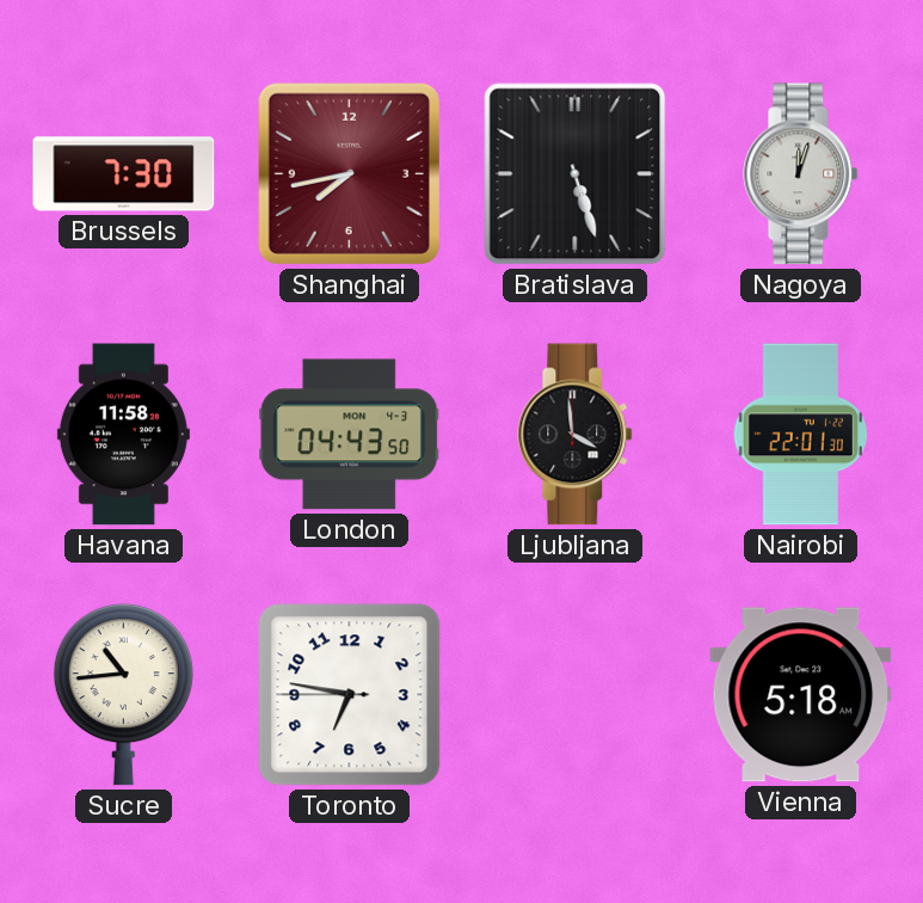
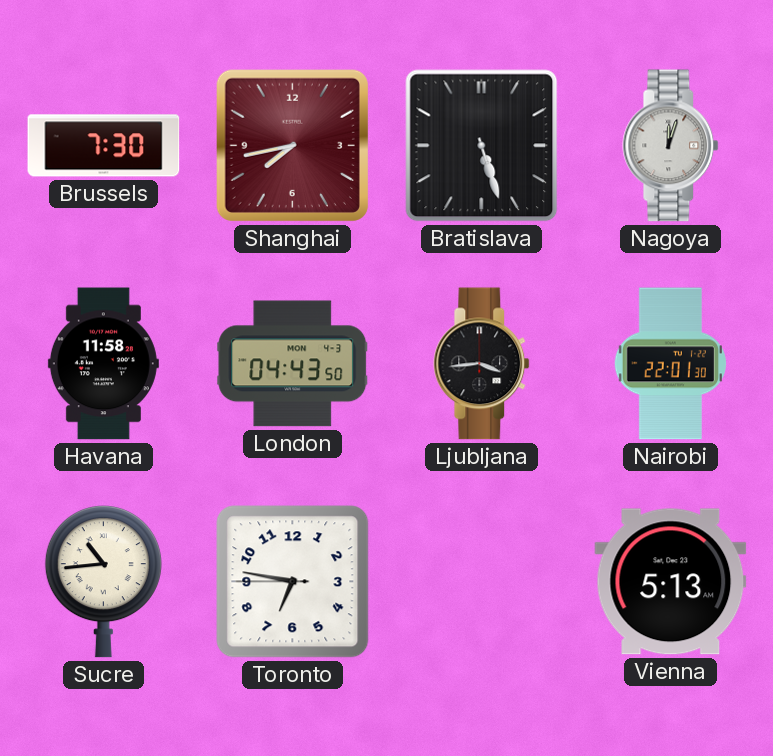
Ljubljana: 3:59 -> 3:44 (482, 364)
Vienna: 5:18 -> 5:13 (671, 582)
